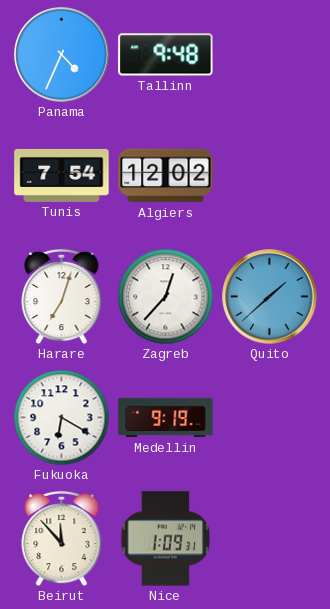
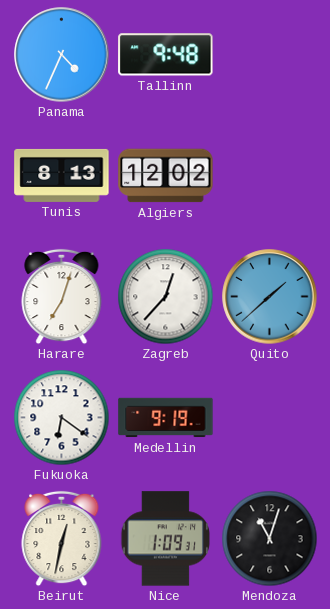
Tunis: 7:54 -> 8:13 (62, 175)
Fukuoka: 6:20 -> 6:21 (62, 418)
Beirut: 11:53 -> 12:32 (62, 539)
Mendoza: none -> 11:03 (270, 539)
